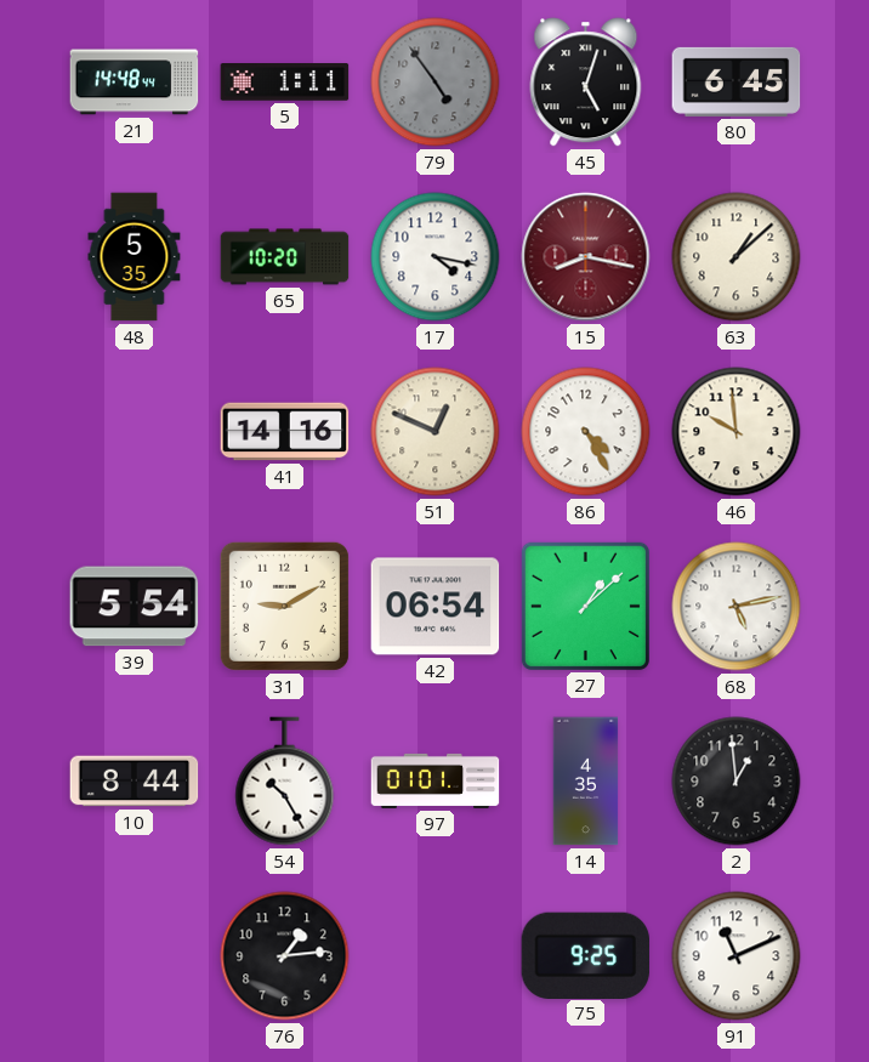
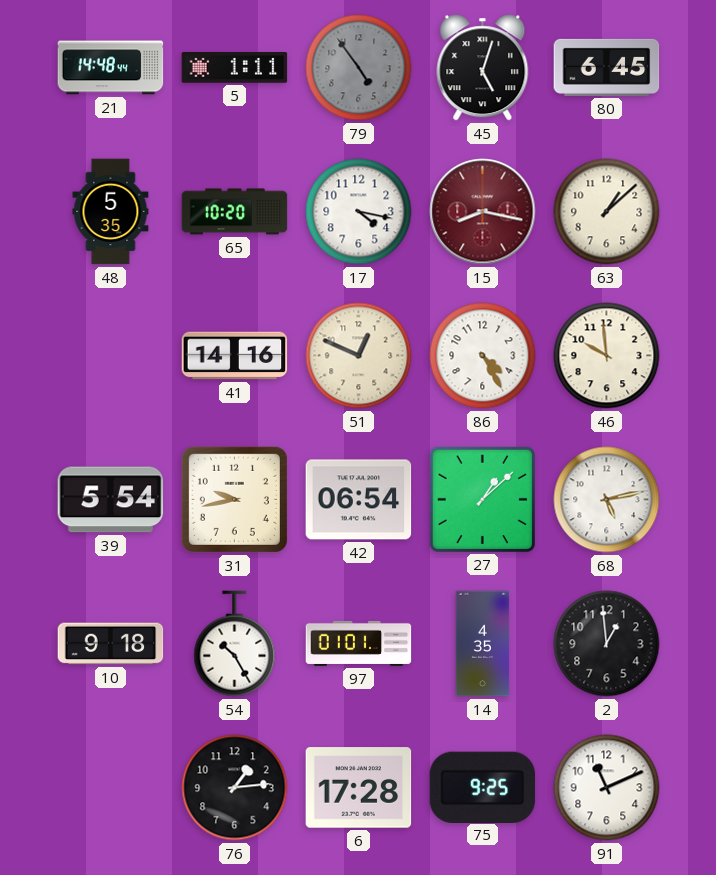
31: 9:10 -> 9:43 (234, 499)
10: 8:44 -> 9:18 (111, 644)
6: none -> 17:28 (359, 788)
